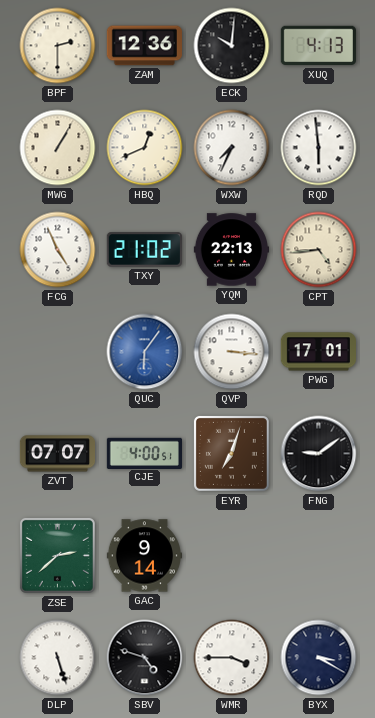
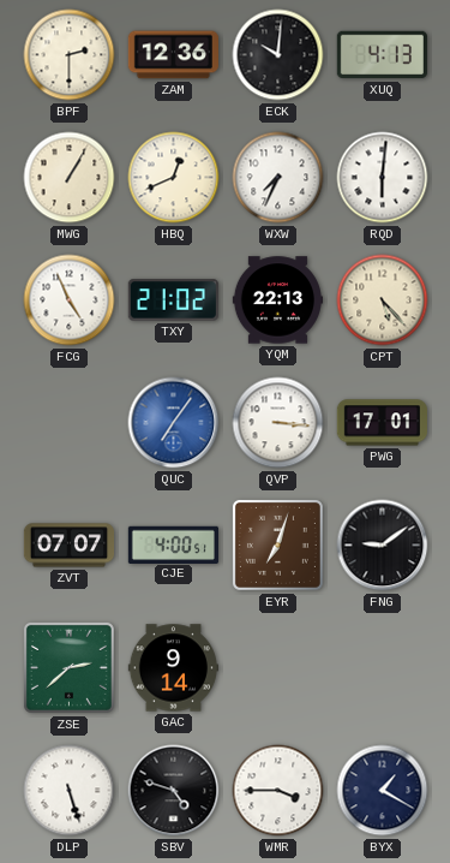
RQD: 5:59 -> 6:01 (383, 178)
CPT: 4:44 -> 5:23 (383, 300)
QUC: 6:06 -> 7:06 (174, 423)
BYX: 3:20 -> 1:20 (383, 791)
